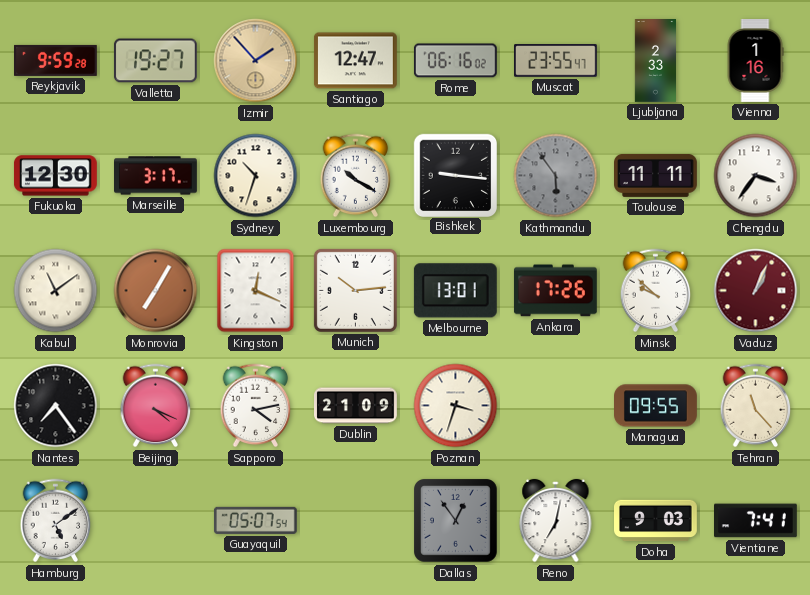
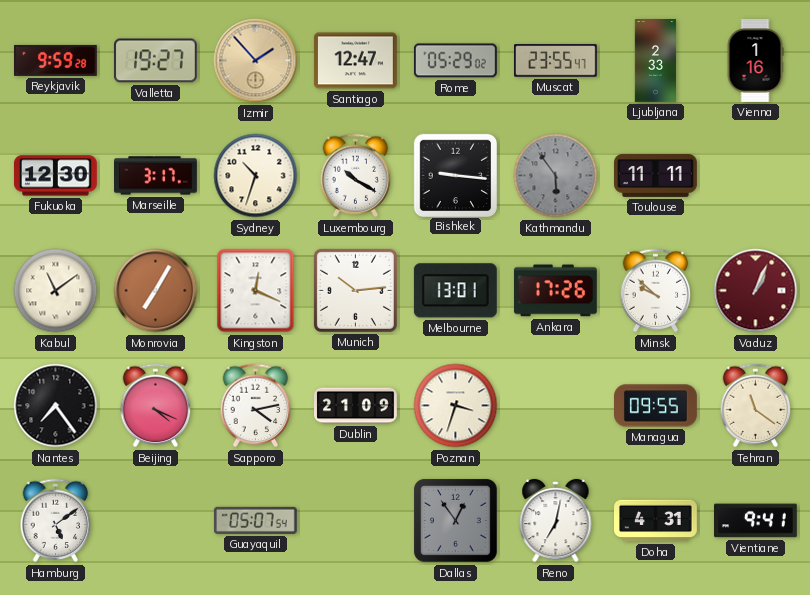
Rome: 06:16 -> 05:29 (455, 61)
Chengdu: 3:36 -> none (756, 176)
Tehran: 11:23 -> 11:21 (756, 406)
Doha: 9:03 -> 4:31 (656, 521)
Vientiane: 7:41 -> 9:41 (756, 521)
